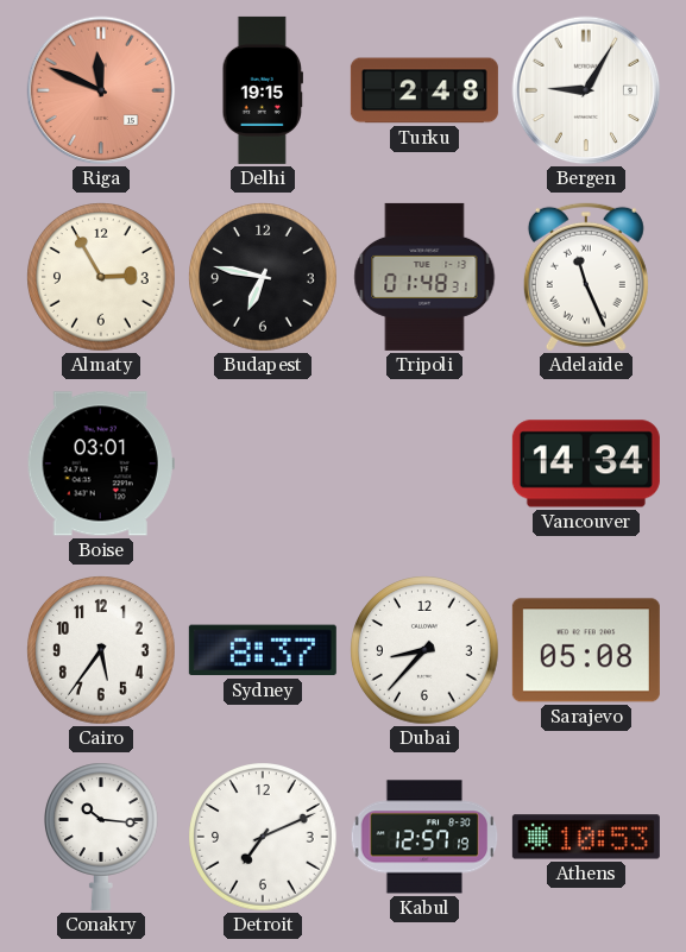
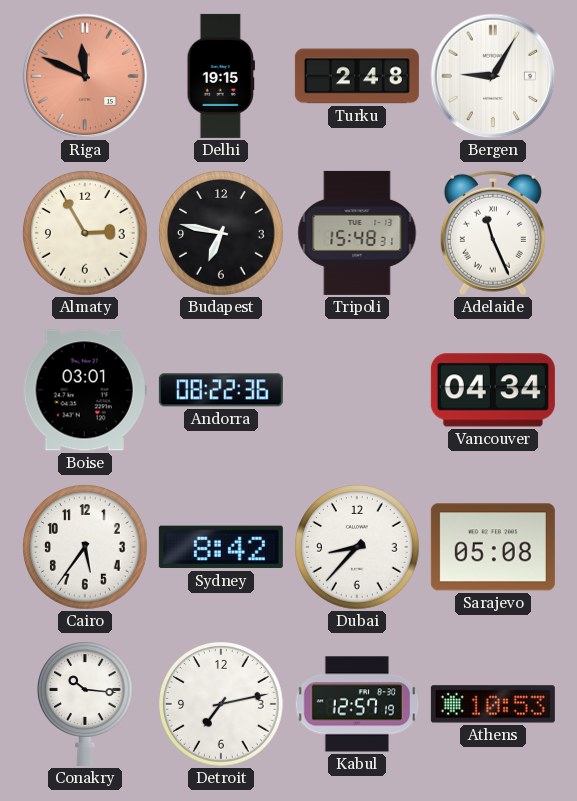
Tripoli: 01:48 -> 15:48 (357, 233)
Andorra: none -> 08:22 (221, 390)
Vancouver: 14:34 -> 04:34 (493, 390)
Sydney: 8:37 -> 8:42 (221, 547)
Detroit: 7:11 -> 7:13 (221, 704)
